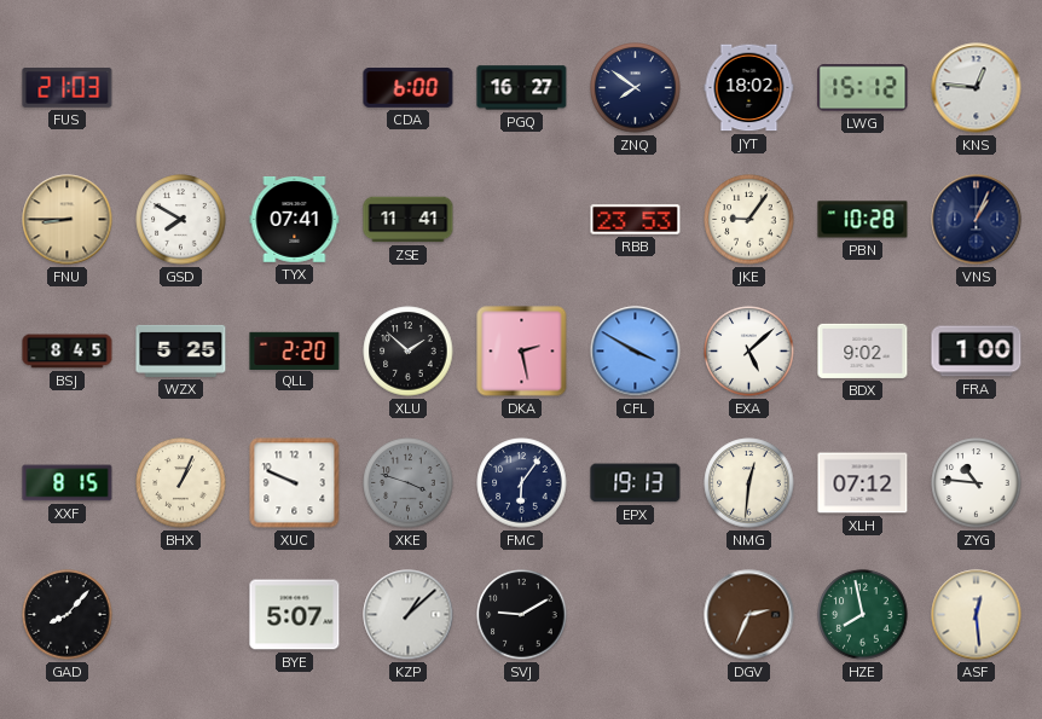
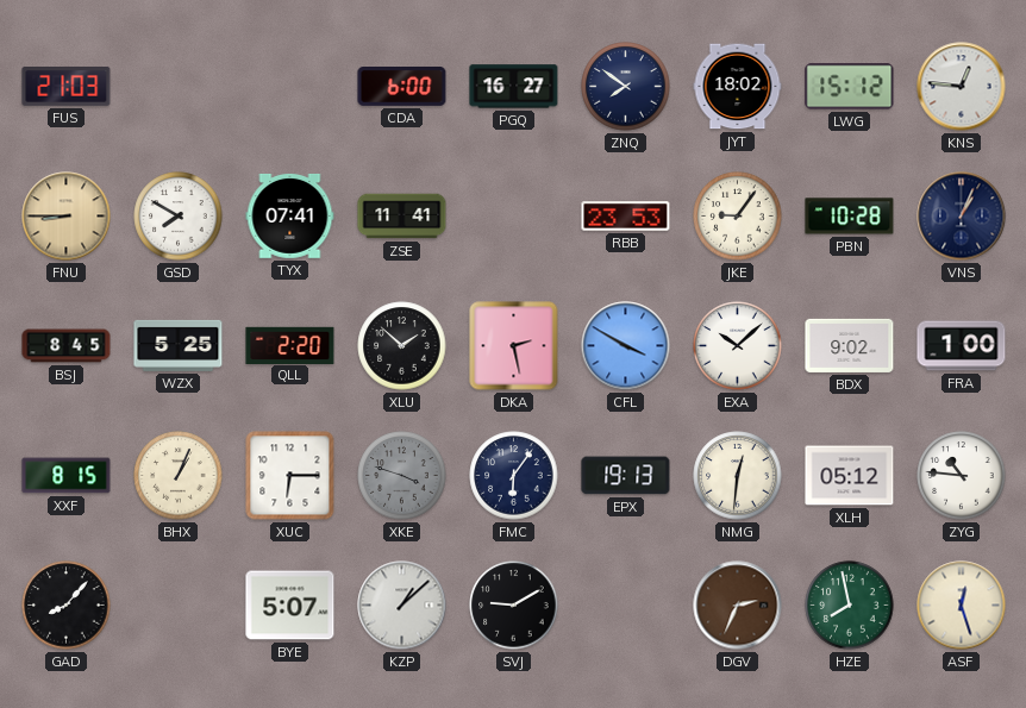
EXA: 5:08 -> 10:08 (738, 346)
XUC: 9:49 -> 6:15 (290, 476)
XLH: 07:12 -> 05:12 (850, 476)
ASF: 12:29 -> 12:27 (962, 606)
